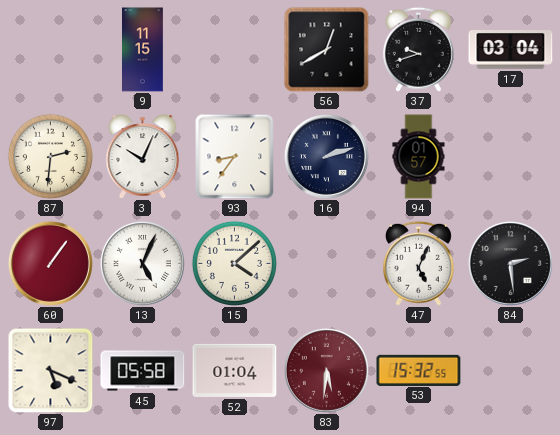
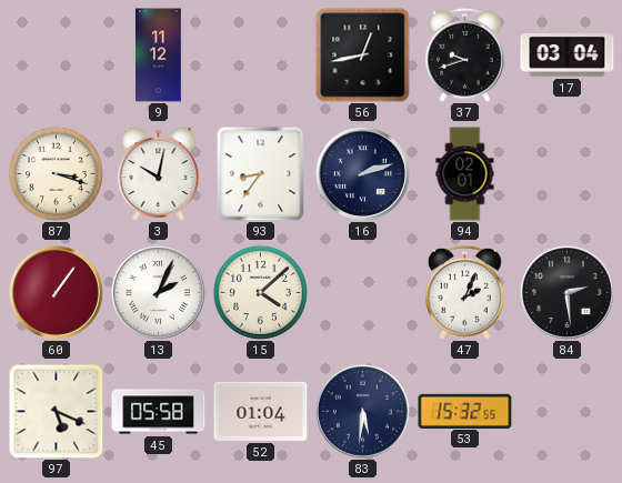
9: 11:15 -> 11:12 (159, 56)
56: 12:40 -> 12:43 (363, 56)
87: 2:31 -> 3:18 (56, 173)
3: 10:04 -> 10:02 (159, 174)
94: 01:57 -> 02:01 (465, 174)
13: 5:04 -> 2:04 (158, 292)
47: 5:04 -> 2:04 (464, 292)
83 dial: burgundy -> navy (362, 411)
